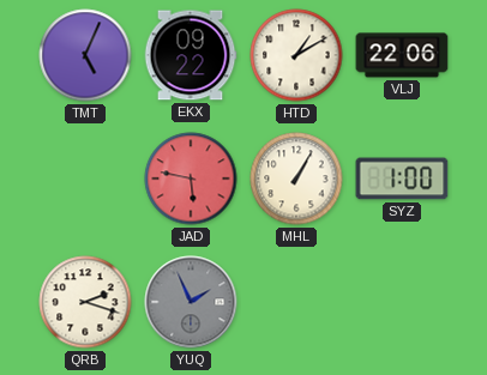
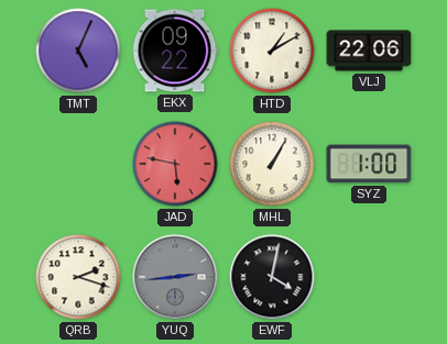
YUQ: 1:56 -> 2:44 (175, 277)
EWF: none -> 4:02 (272, 277)
